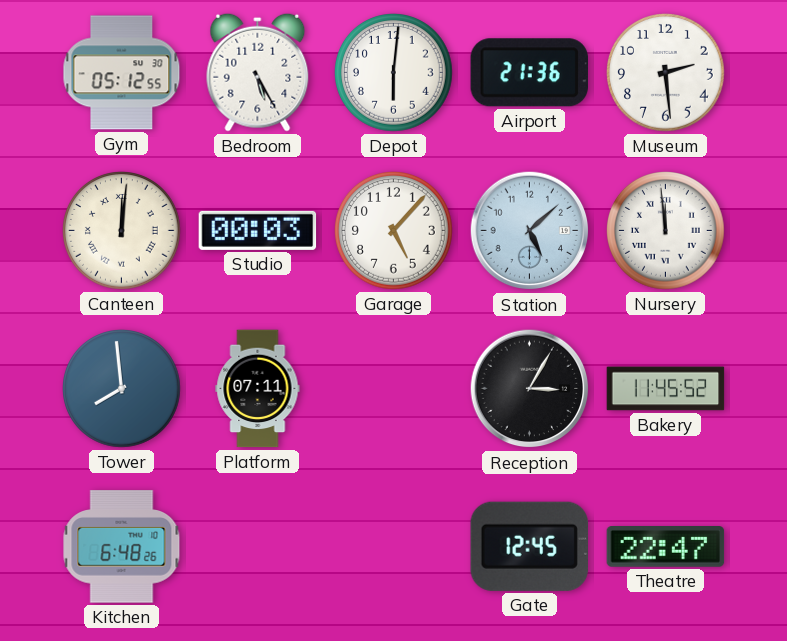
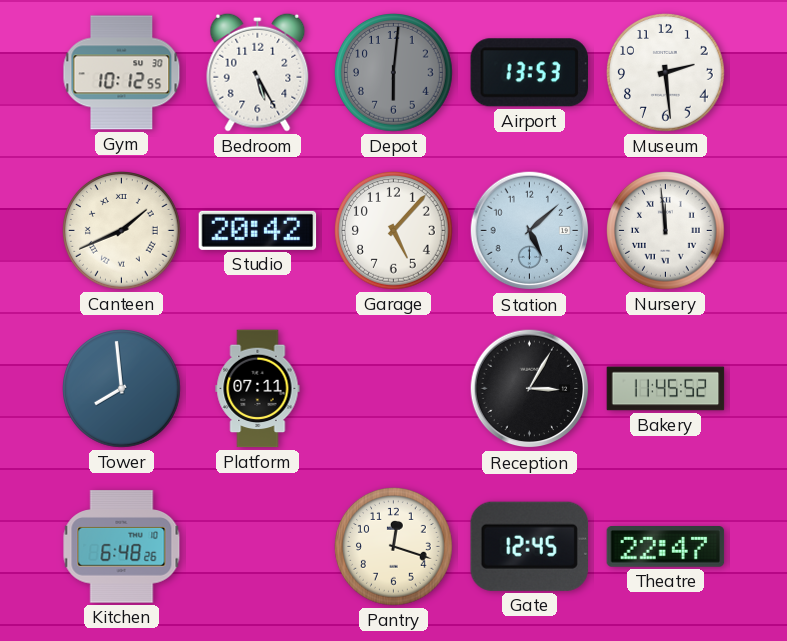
Gym: 05:12 -> 10:12 (122, 73)
Depot dial: white -> grey (394, 73)
Airport: 21:36 -> 13:53 (529, 73)
Canteen: 12:01 -> 1:41 (122, 231)
Studio: 00:03 -> 20:42 (258, 230)
Pantry: none -> 12:18 (394, 547)
